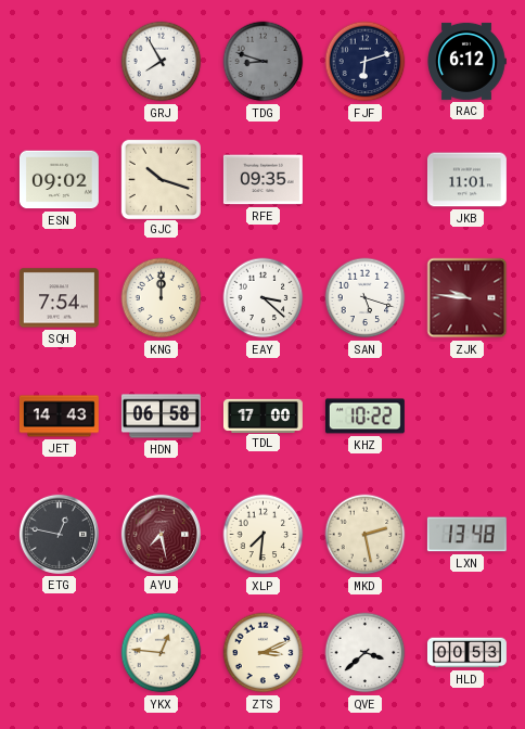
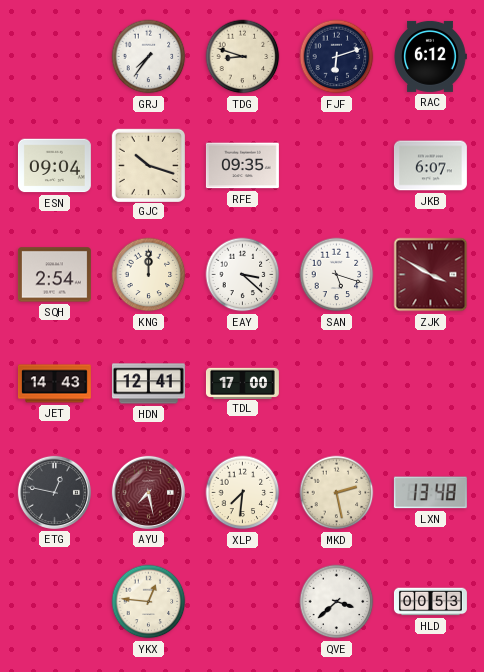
GRJ: 7:55 -> 7:36 (149, 57)
TDG dial: grey -> cream (243, 57)
ESN: 09:02 -> 09:04 (54, 166)
JKB: 11:01 -> 6:07 (430, 166)
SQH: 7:54 -> 2:54 (54, 275)
ZJK: 9:46 -> 3:50 (431, 275)
HDN: 06:58 -> 12:41 (148, 384)
KHZ: 10:22 -> none (364, 417)
ZTS: 3:11 -> none (264, 653)
